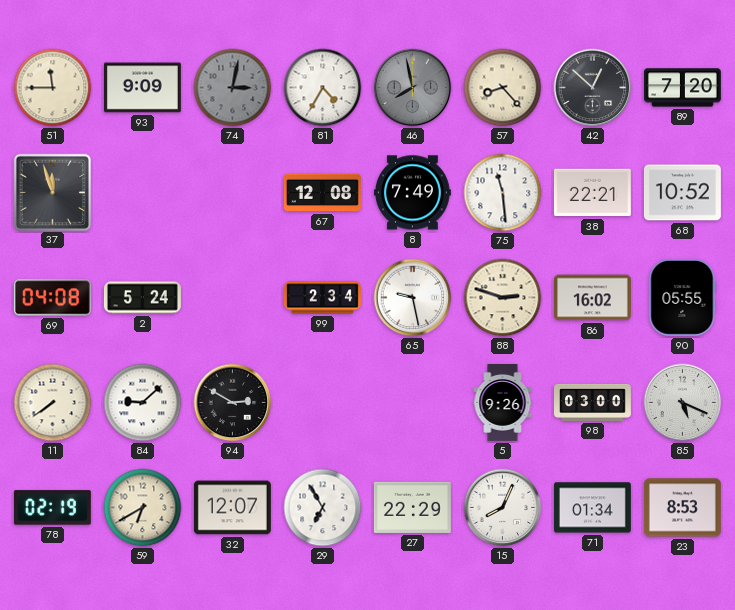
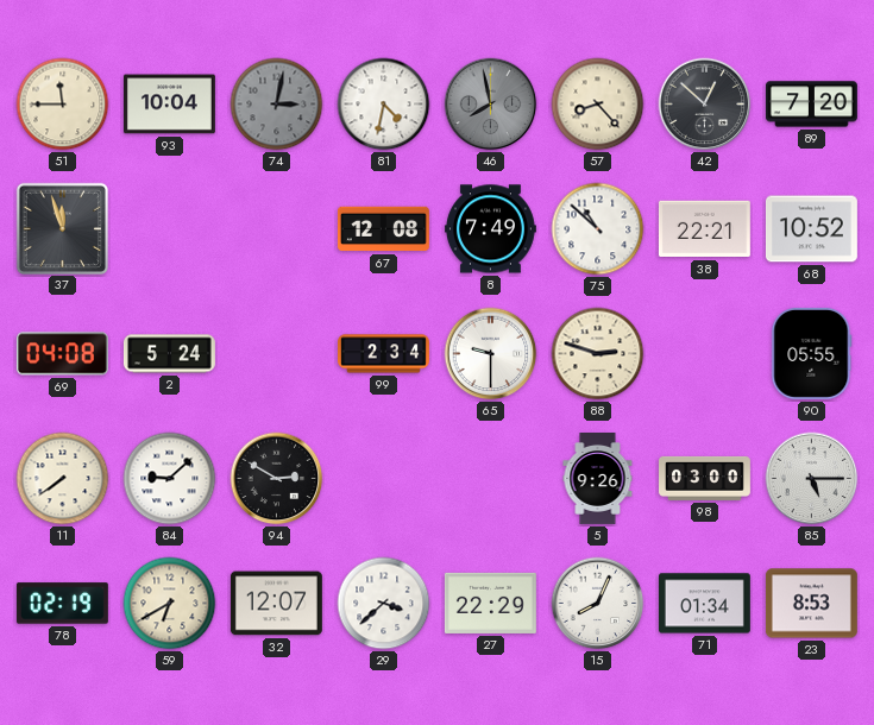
93: 9:09 -> 10:04 (169, 105)
81: 4:35 -> 4:32 (384, 105)
75: 11:29 -> 10:52 (598, 229)
65: 9:28 -> 9:30 (491, 354)
86: 16:02 -> none (592, 298)
85: 5:19 -> 5:15 (812, 479)
29: 6:55 -> 3:38 (384, 604)
